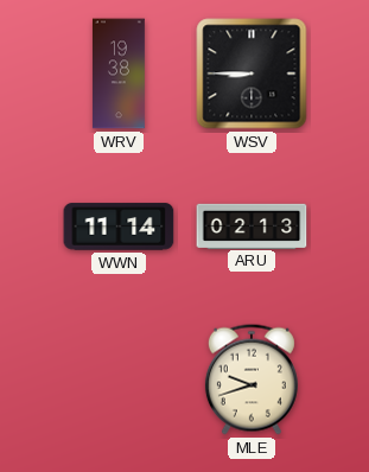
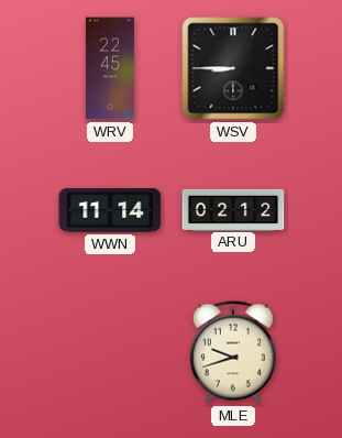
WRV: 19:38 -> 22:45 (110, 68)
ARU: 02:13 -> 02:12 (233, 209)
